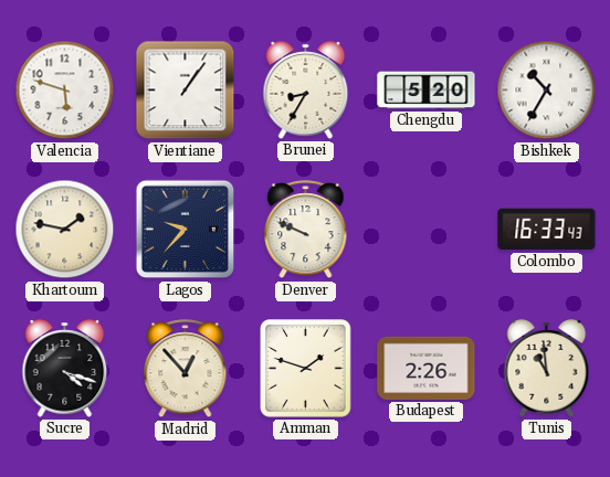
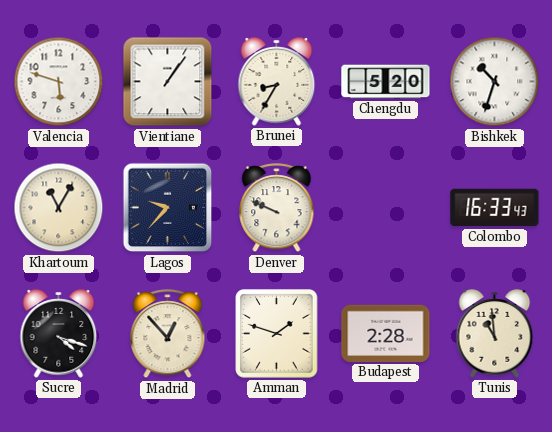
Bishkek: 10:35 -> 10:33 (495, 82)
Khartoum: 1:47 -> 11:05 (59, 208)
Budapest: 2:26 -> 2:28 (386, 333)
